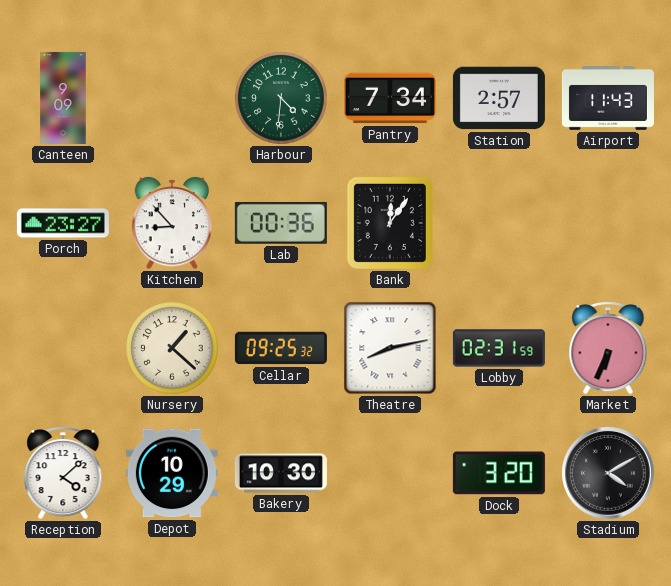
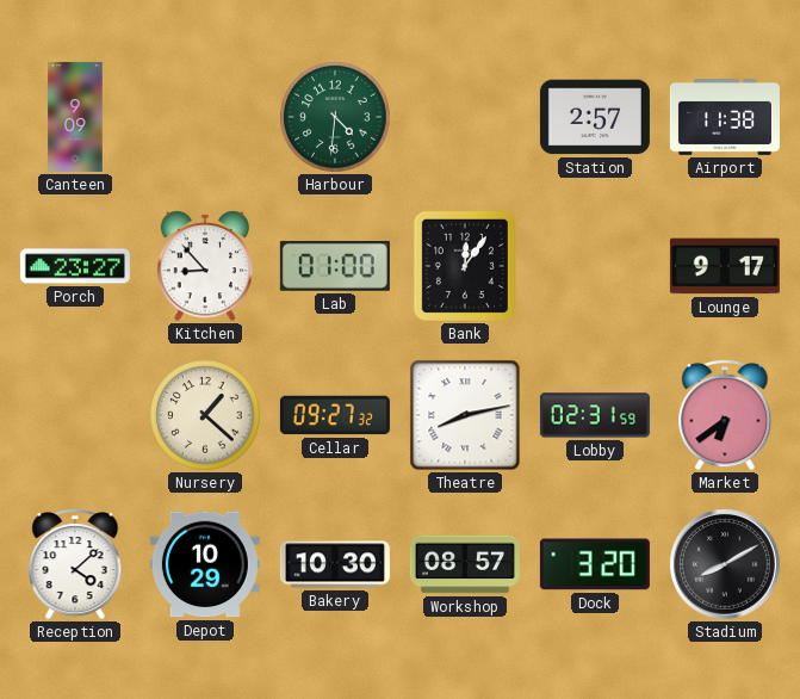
Pantry: 7:34 -> none (390, 98)
Airport: 11:43 -> 11:38 (725, 118)
Lab: 00:36 -> 01:00 (335, 266)
Lounge: none -> 9:17 (725, 266)
Cellar: 09:25 -> 09:27 (335, 415)
Market: 6:34 -> 6:39 (725, 415)
Workshop: none -> 08:57 (465, 564)
Stadium: 4:10 -> 8:10 (726, 565)
